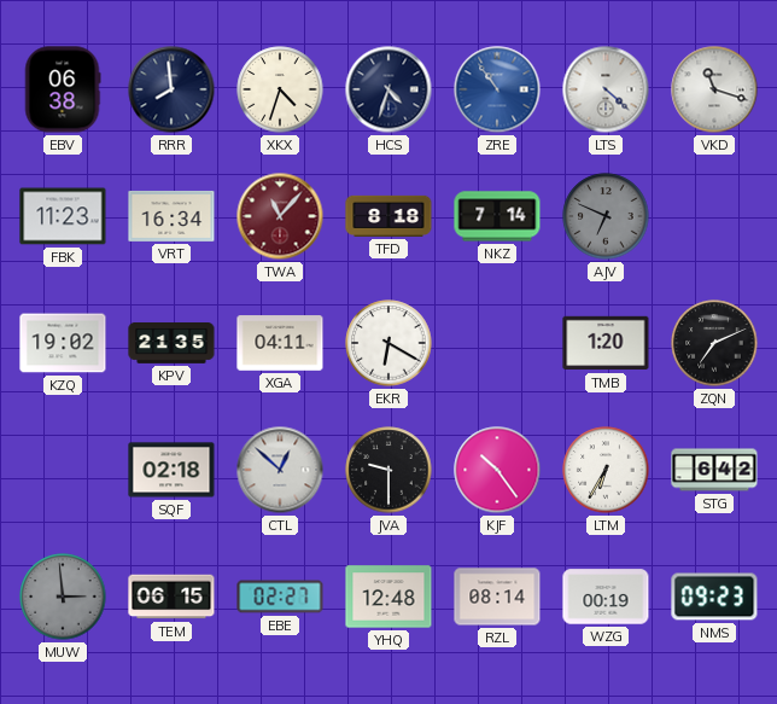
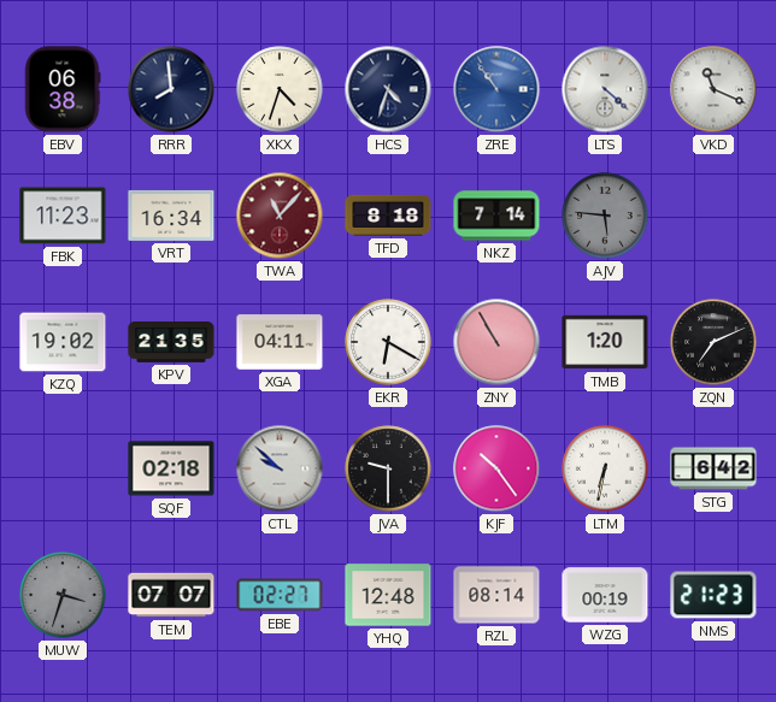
VKD: 11:18 -> 11:19 (713, 89)
AJV: 6:49 -> 5:46 (605, 216)
ZNY: none -> 10:55 (496, 342)
CTL: 12:52 -> 9:52 (280, 468)
LTM: 6:35 -> 6:32 (605, 468)
MUW: 2:59 -> 3:33 (63, 595)
TEM: 06:15 -> 07:07 (171, 595)
NMS: 09:23 -> 21:23 (713, 595)
